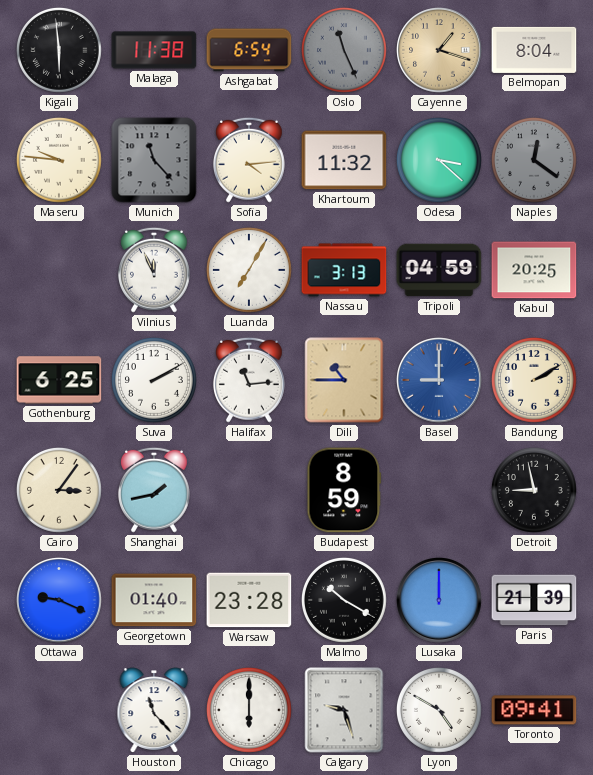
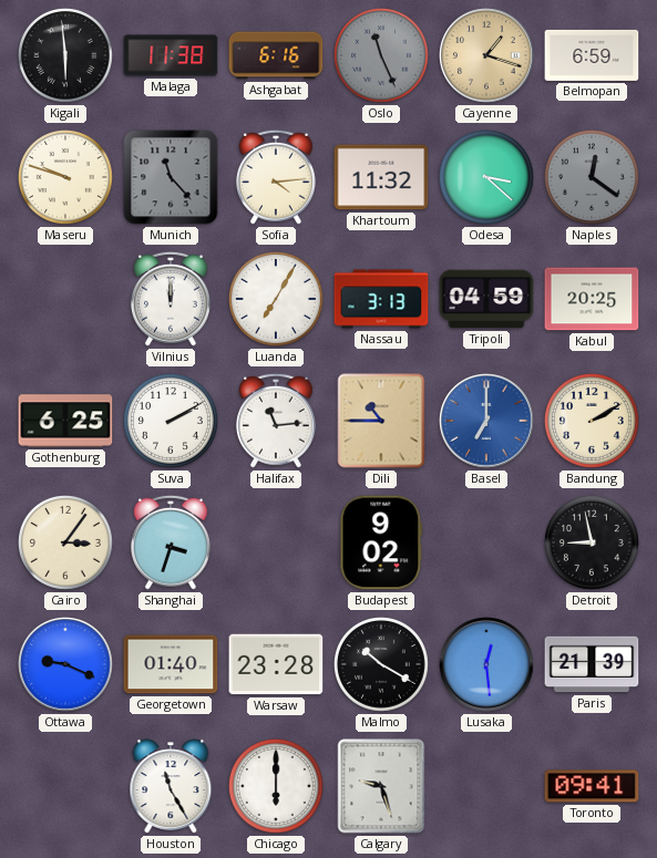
Ashgabat: 6:54 -> 6:16 (276, 55)
Belmopan: 8:04 -> 6:59 (592, 55)
Maseru: 9:46 -> 9:48 (65, 177)
Vilnius: 11:56 -> 12:00 (171, 299)
Basel: 9:00 -> 7:00 (486, 421)
Shanghai: 1:43 -> 3:33 (171, 542)
Budapest: 8:59 -> 9:02 (381, 542)
Lusaka: 12:00 -> 12:29 (486, 664)
Houston: 11:23 -> 11:25 (171, 786)
Lyon: 4:50 -> none (439, 710)
